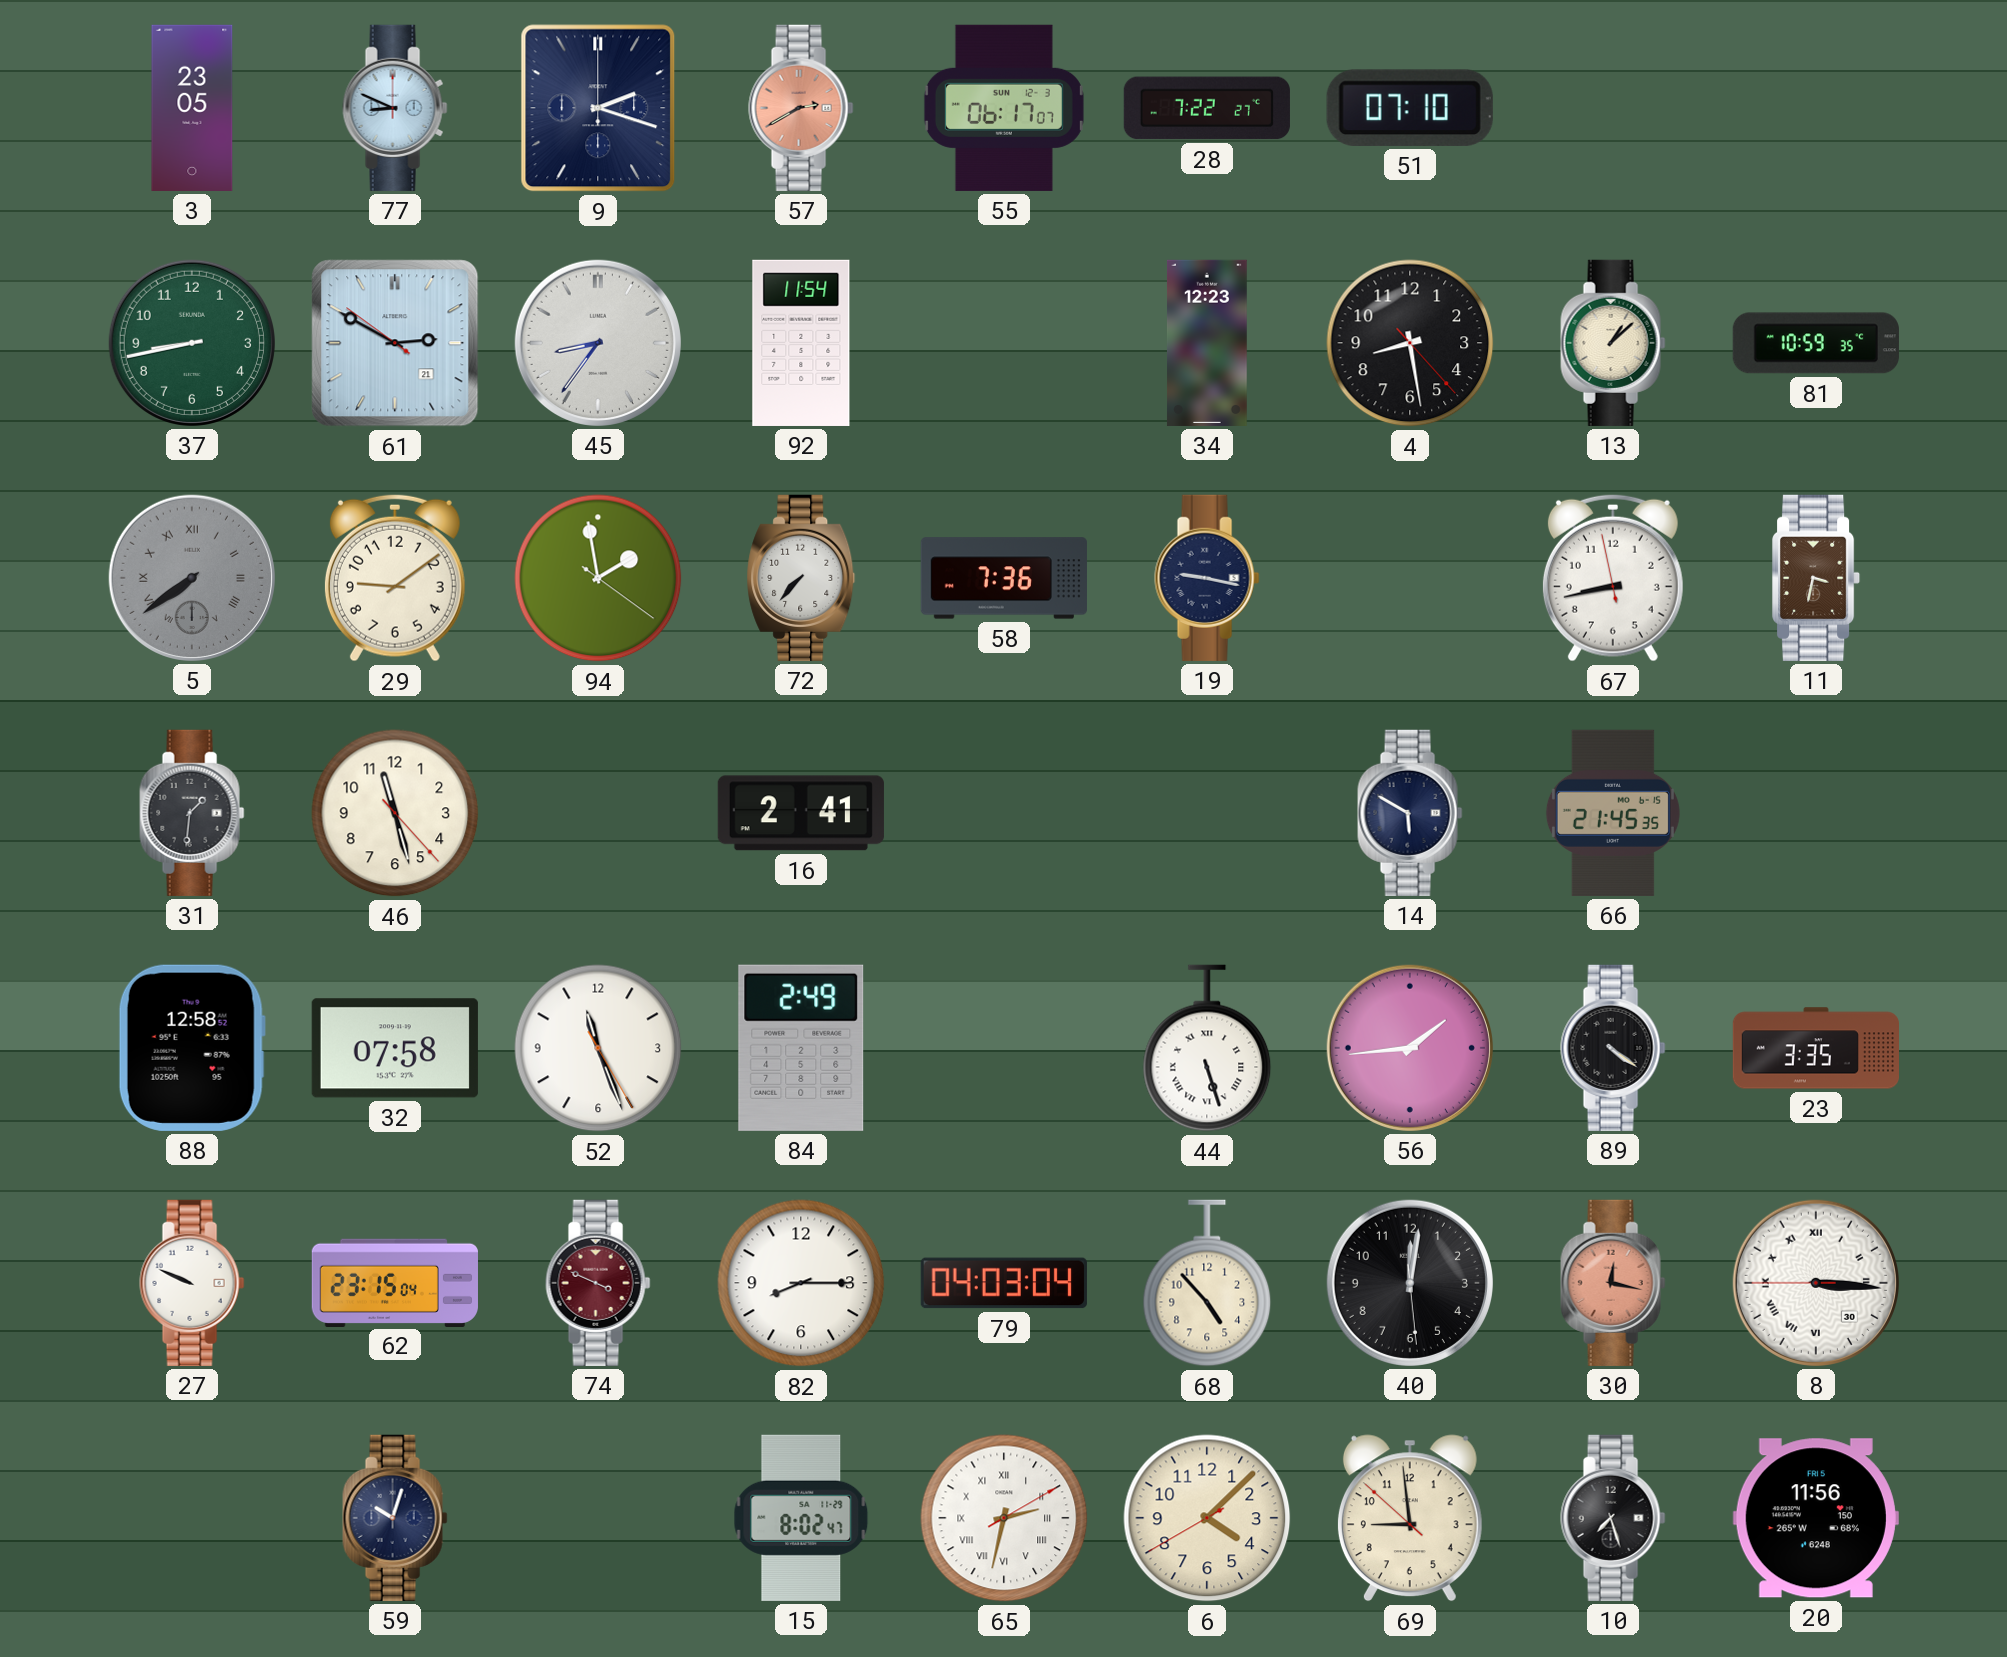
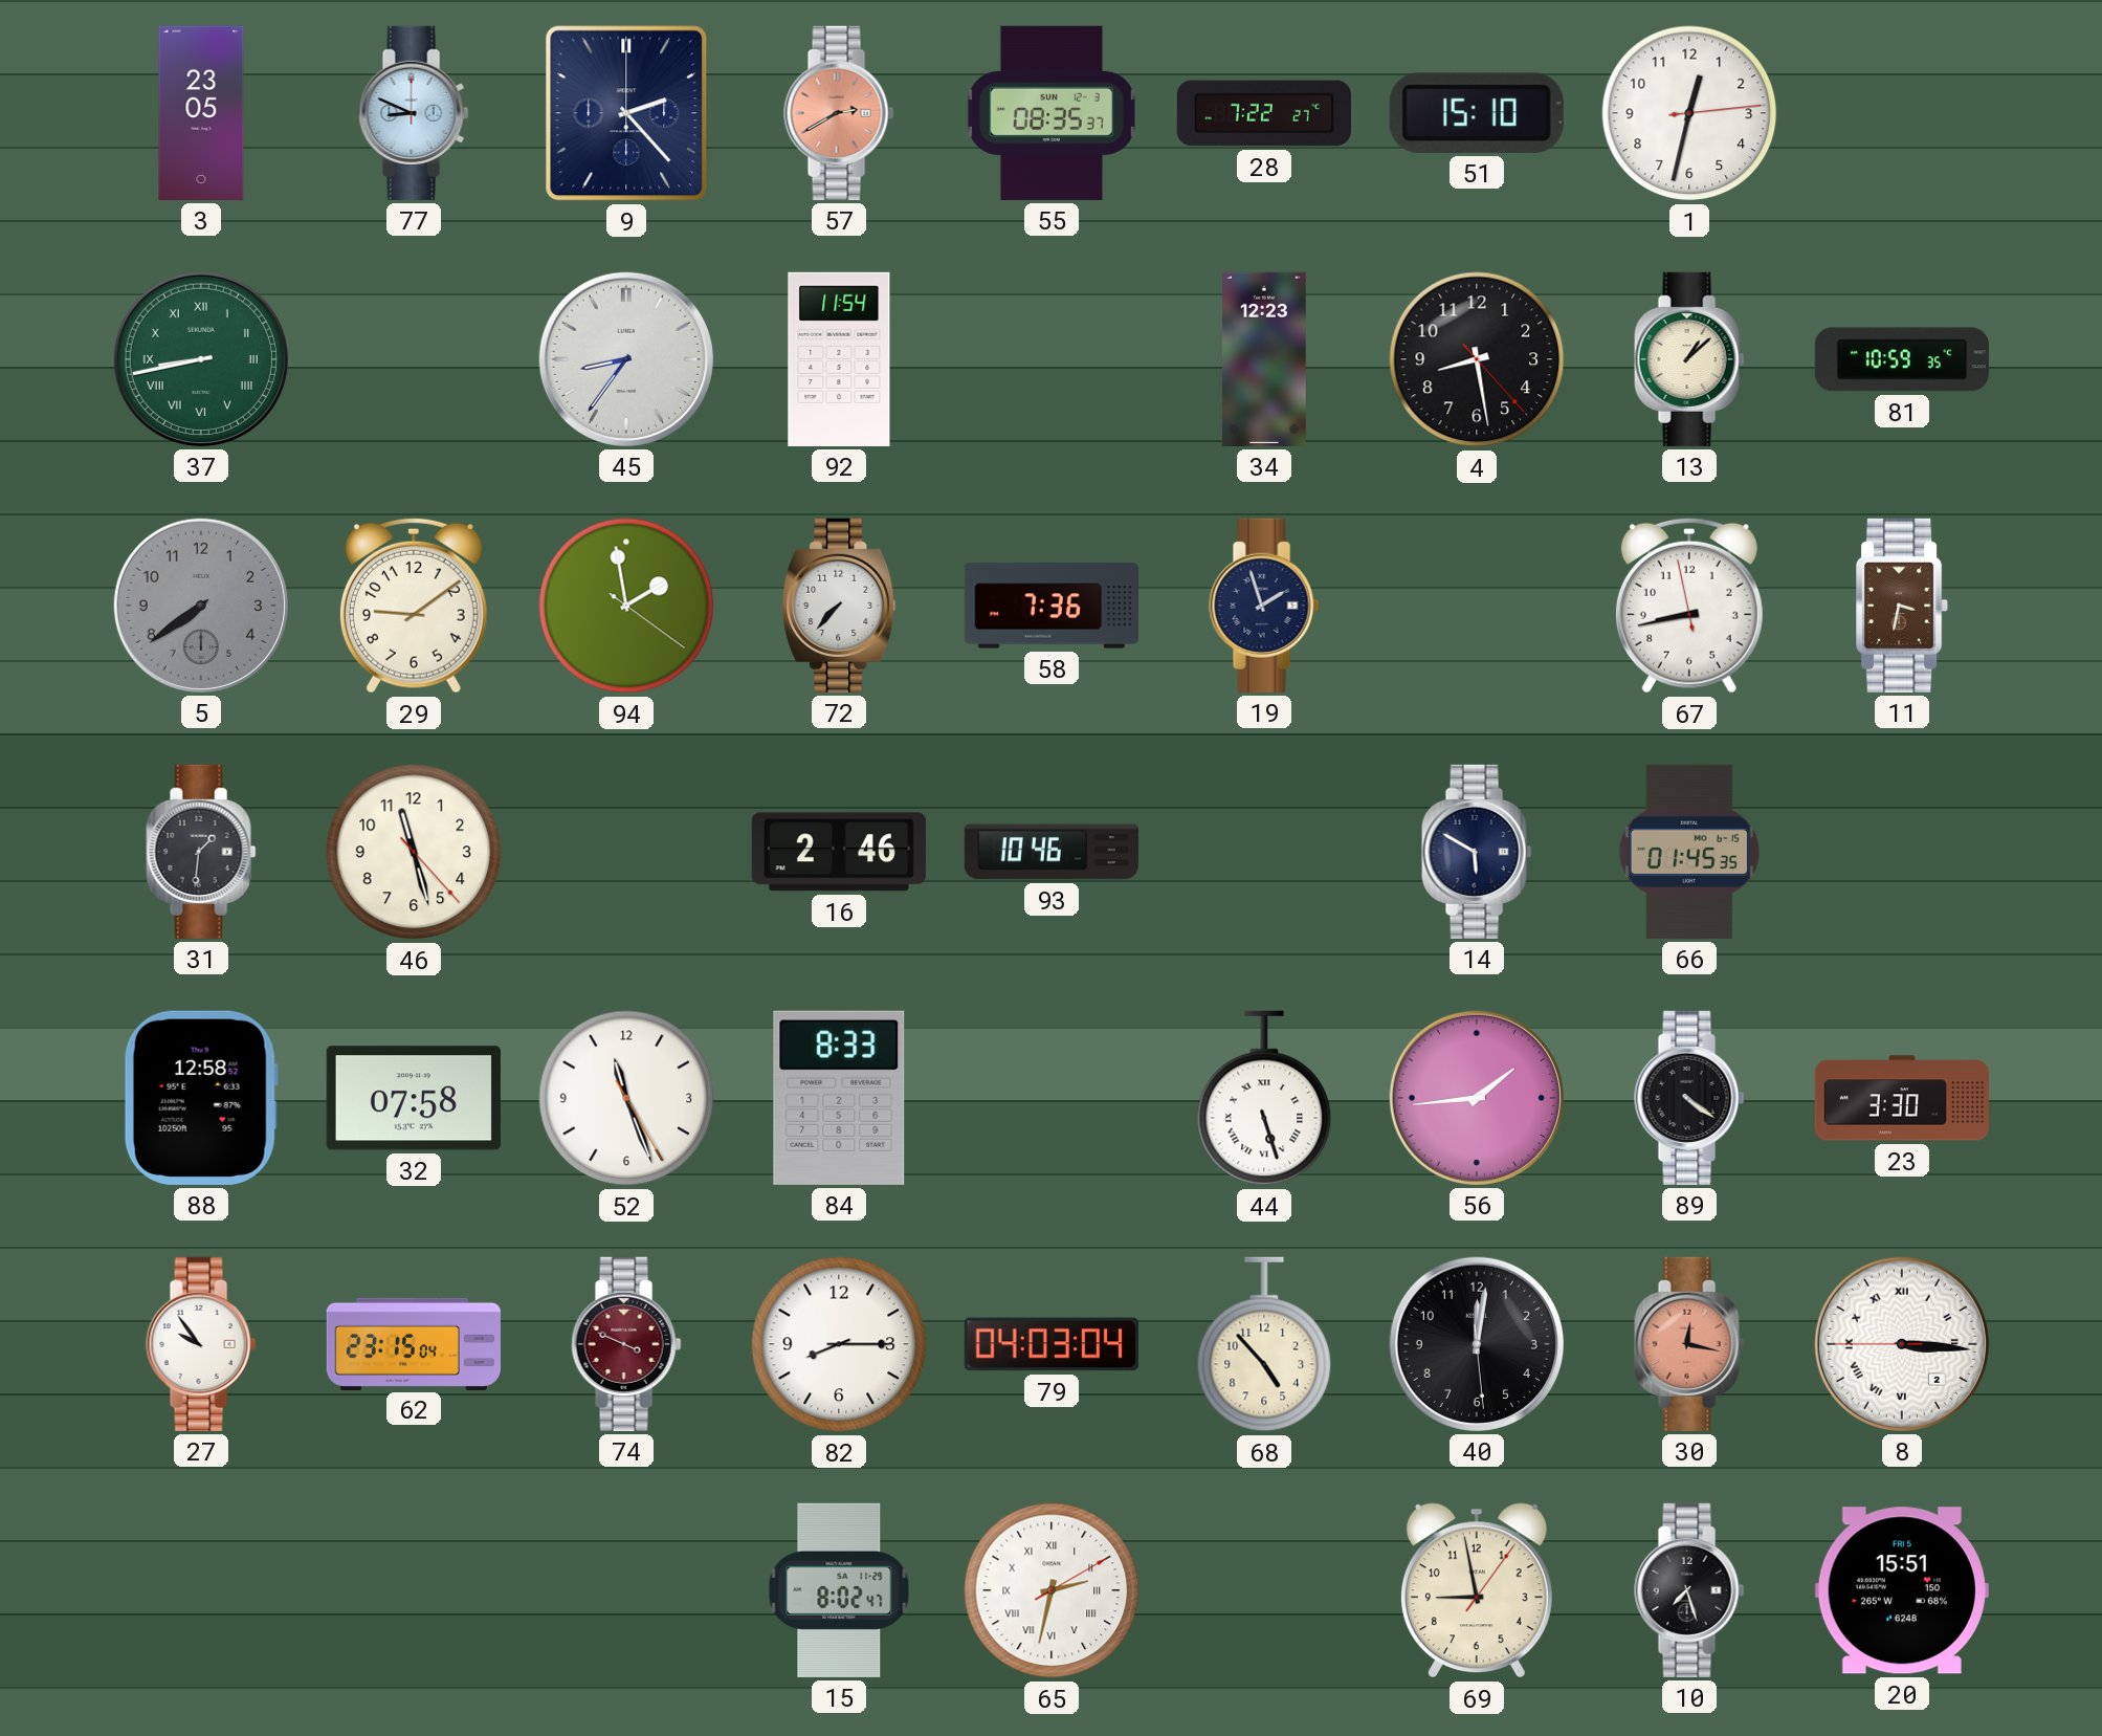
9: 2:18 -> 2:23 (626, 113)
55: 06:17 -> 08:35 (1052, 113)
51: 07:10 -> 15:10 (1477, 113)
1: none -> 12:32 (1689, 113)
37 numerals: Arabic -> Roman (201, 359)
61: 2:49 -> none (395, 343)
5 numerals: Roman -> Arabic (201, 606)
19: 9:17 -> 1:57 (1264, 606)
16: 2:41 -> 2:46 (839, 852)
93: none -> 10:46 (1052, 852)
66: 21:45 -> 01:45 (1689, 852)
84: 2:49 -> 8:33 (839, 1098)
23: 3:35 -> 3:30 (1901, 1098)
27: 9:49 -> 9:54 (201, 1344)
8 date: 30 -> 2 (1902, 1344)
59: 10:03 -> none (395, 1518)
6: 4:07 -> none (1207, 1518)
69: 8:58:52 -> 8:58:06 (1477, 1590)
20: 11:56 -> 15:51 (1902, 1590)
